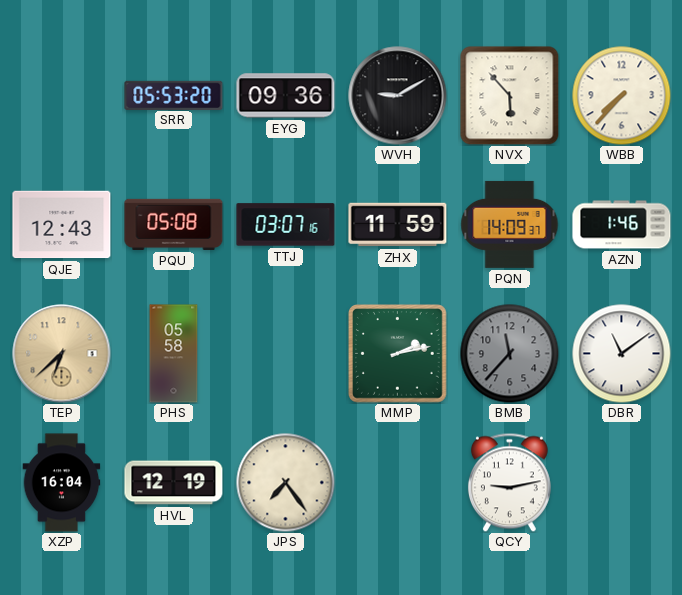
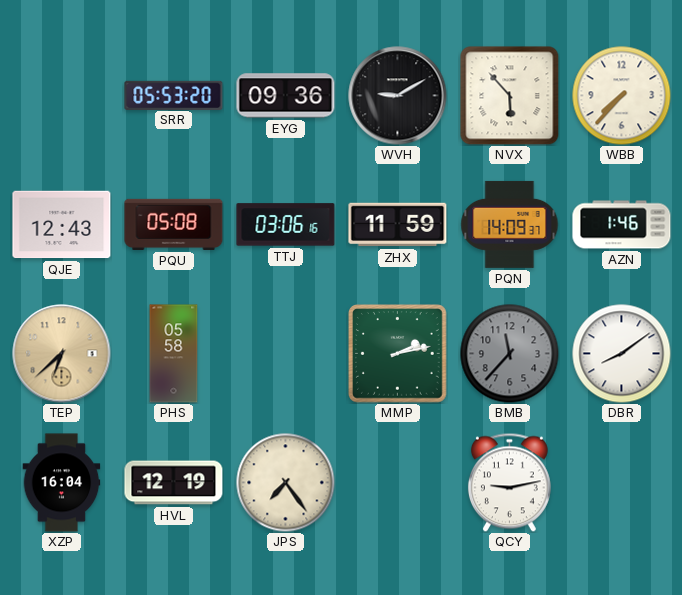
TTJ: 03:07 -> 03:06 (286, 225)
DBR: 11:09 -> 8:09 (622, 354)
